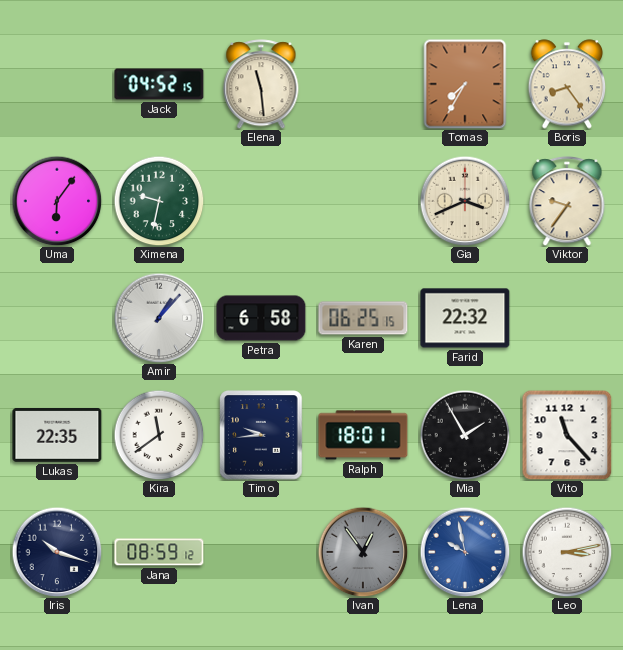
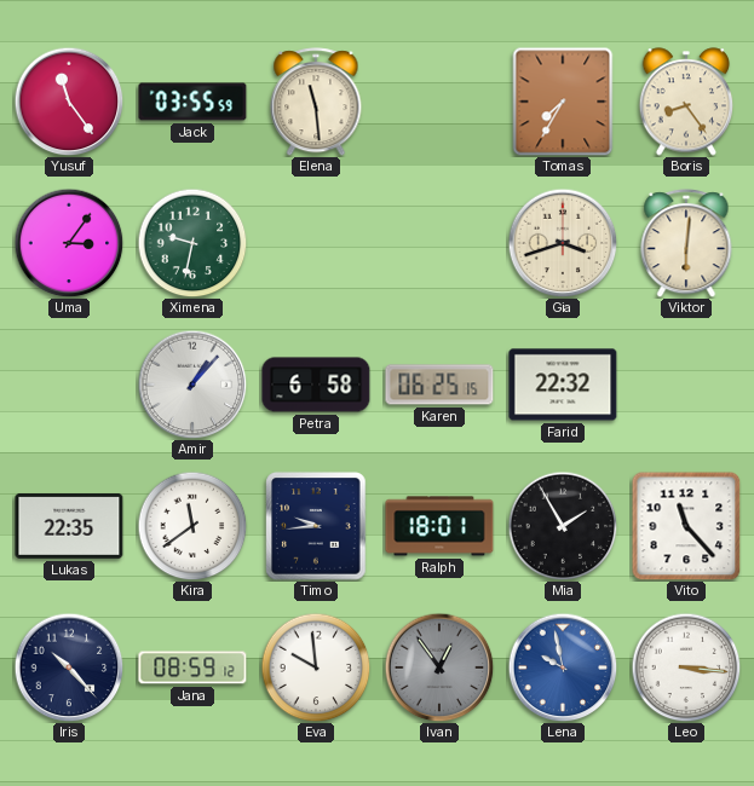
Yusuf: none -> 11:24 (69, 102)
Jack: 04:52 -> 03:55 (192, 102)
Uma: 6:06 -> 3:06 (69, 243)
Gia: 3:41 -> 3:42 (563, 243)
Viktor: 9:36 -> 6:01 (686, 243)
Iris: 10:18 -> 10:23 (69, 667)
Eva: none -> 9:59 (316, 667)
Leo: 3:13 -> 3:16 (686, 667)
